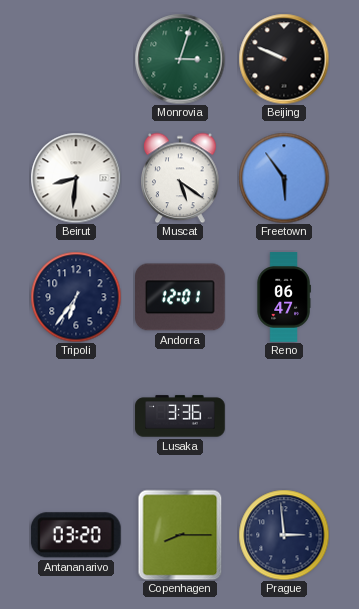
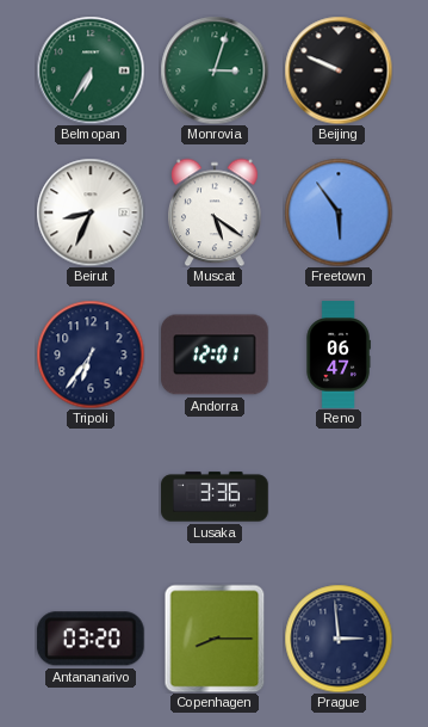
Belmopan: none -> 6:35 (91, 70)
Beirut: 8:31 -> 8:34 (91, 212)
